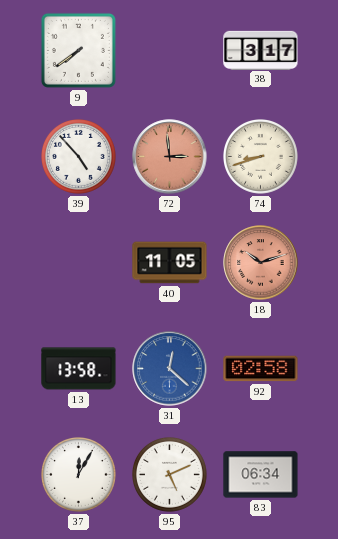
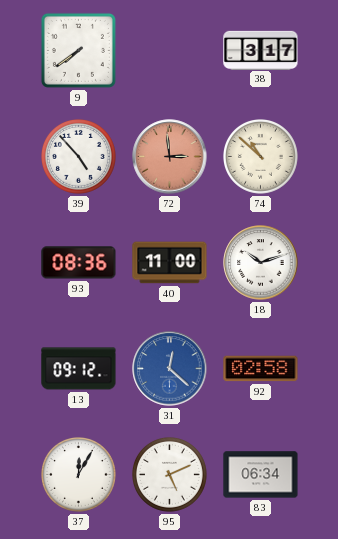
74: 8:42 -> 10:52 (261, 157)
93: none -> 08:36 (79, 263)
40: 11:05 -> 11:00 (170, 263)
18 dial: salmon -> white (261, 263)
13: 13:58 -> 09:12 (79, 369)
